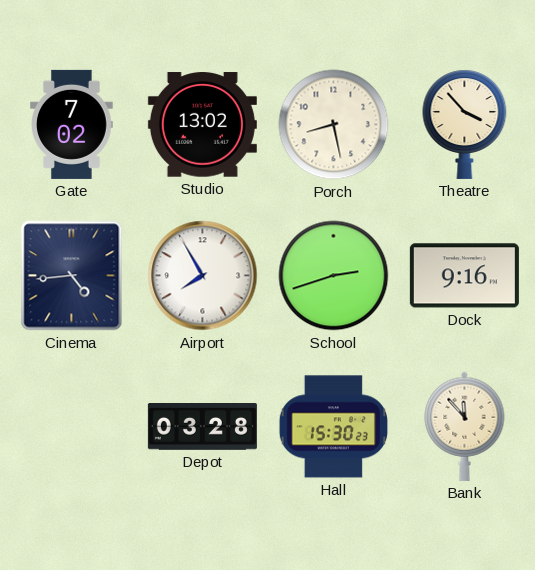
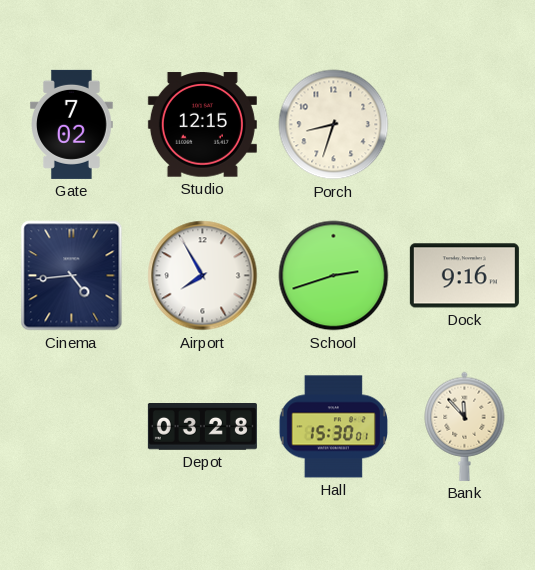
Studio: 13:02 -> 12:15 (202, 125)
Porch: 8:28 -> 8:33 (334, 125)
Theatre: 3:53 -> none (465, 124)
Hall: 15:30:23 -> 15:30:01 (333, 427)
